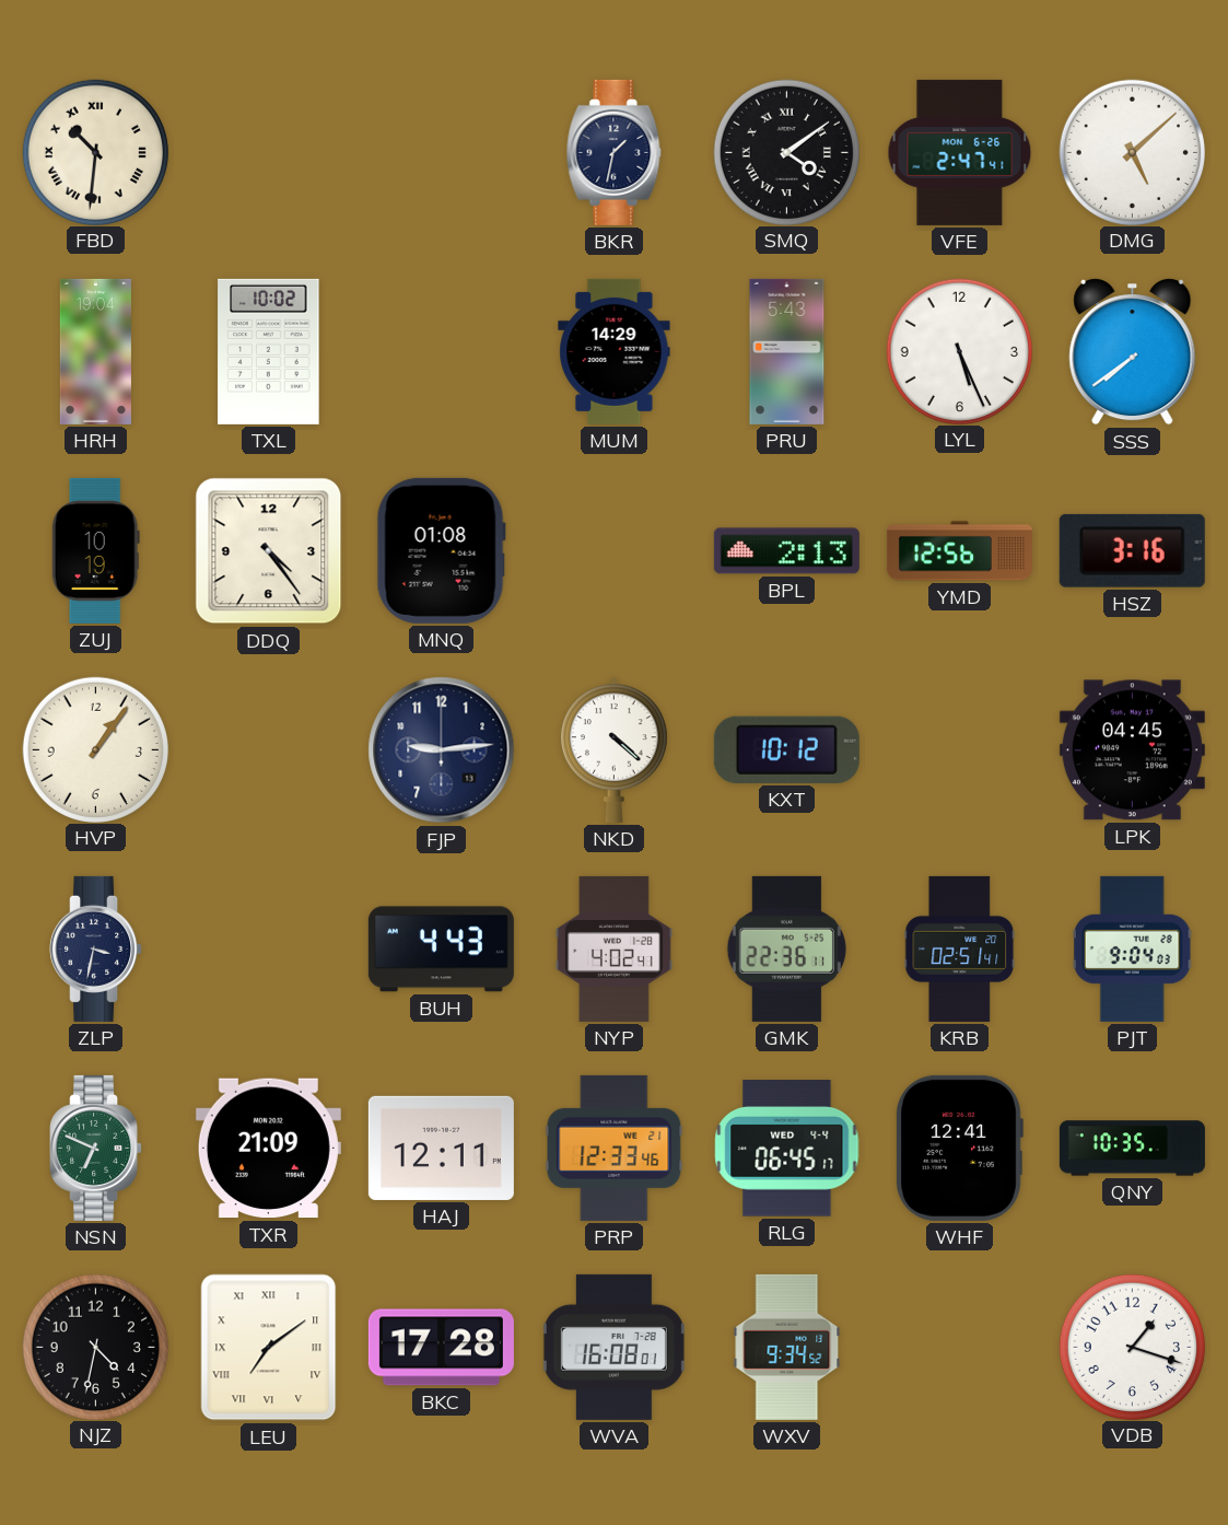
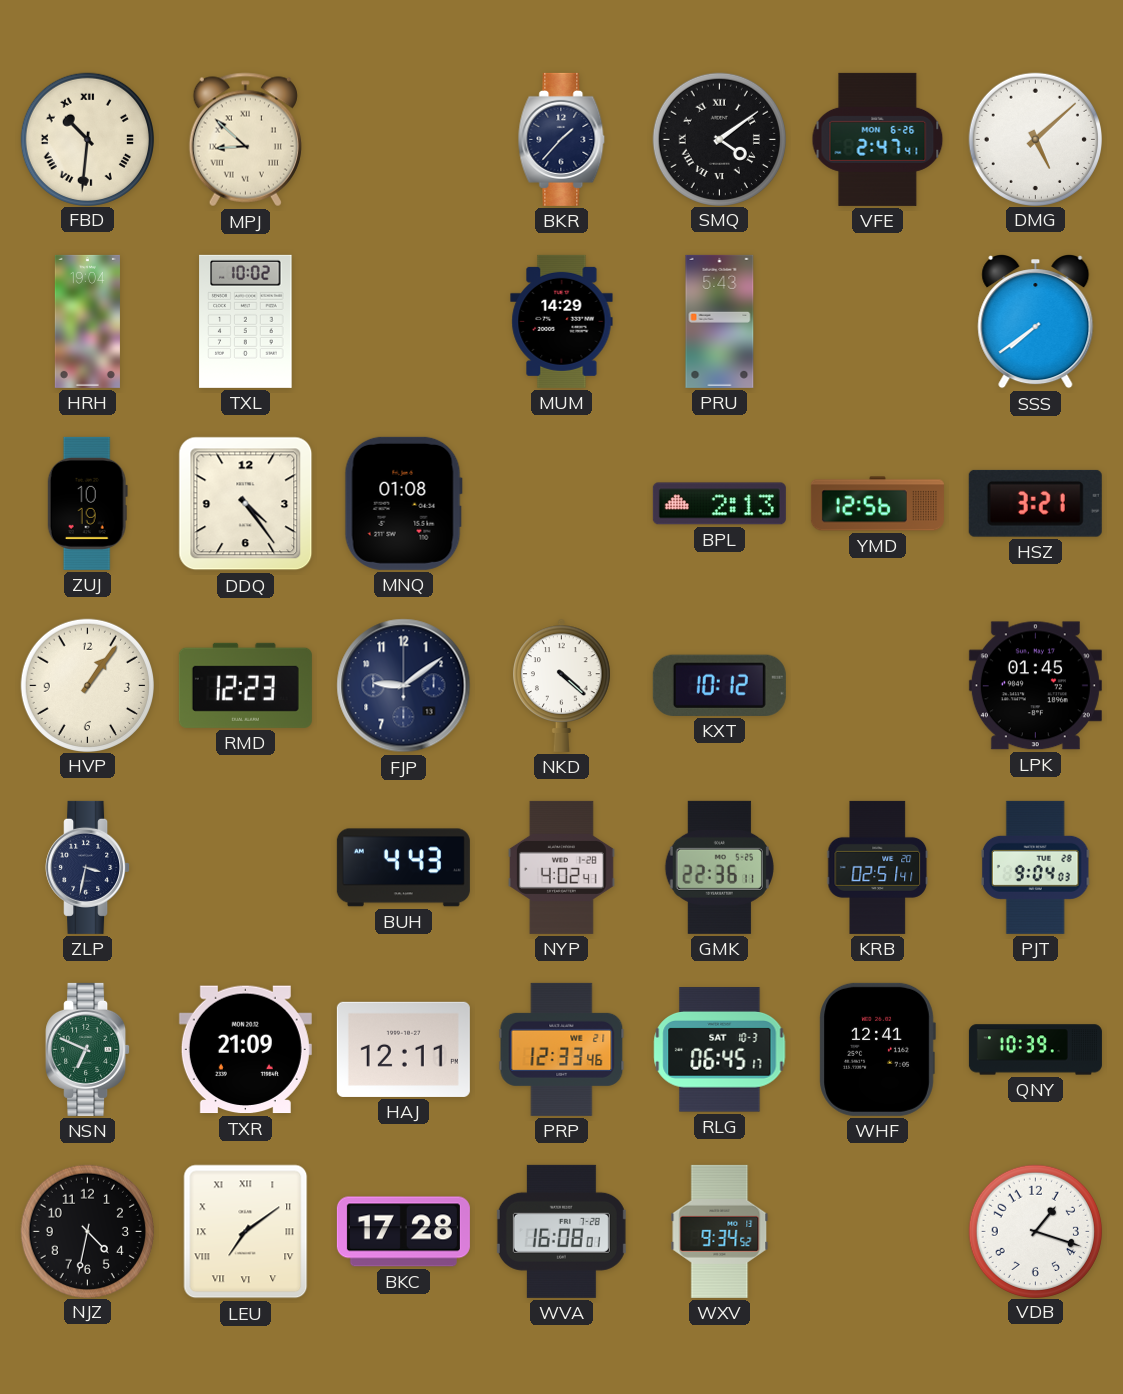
MPJ: none -> 8:52 (245, 140)
BKR: 1:32 -> 1:37 (562, 139)
LYL: 5:26 -> none (959, 351)
HSZ: 3:16 -> 3:21 (1035, 503)
RMD: none -> 12:23 (245, 685)
FJP: 9:14 -> 9:09 (404, 686)
LPK: 04:45 -> 01:45 (1035, 686)
RLG date: WED 4-4 -> SAT 10-3 (720, 1050)
QNY: 10:35 -> 10:39 (1035, 1050)
